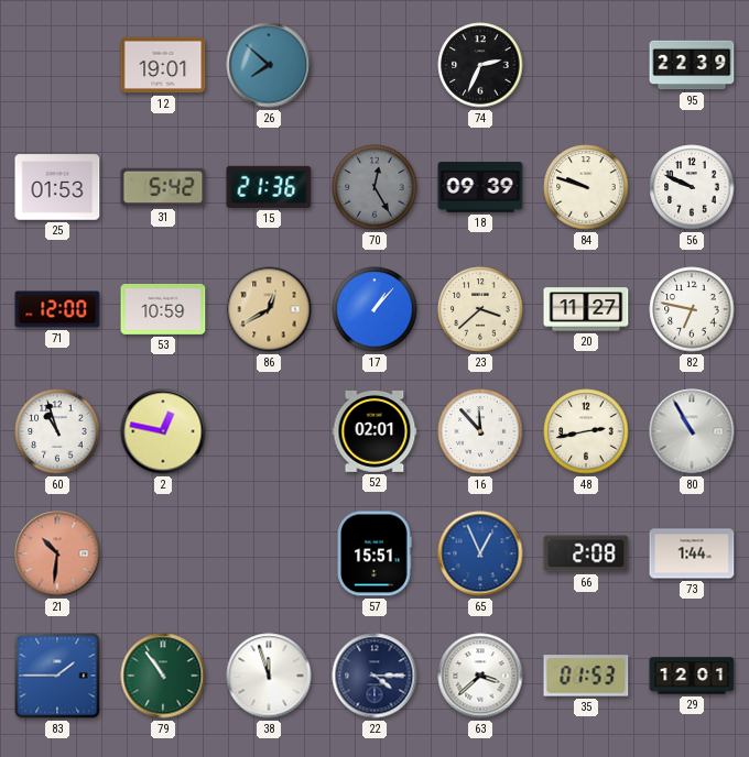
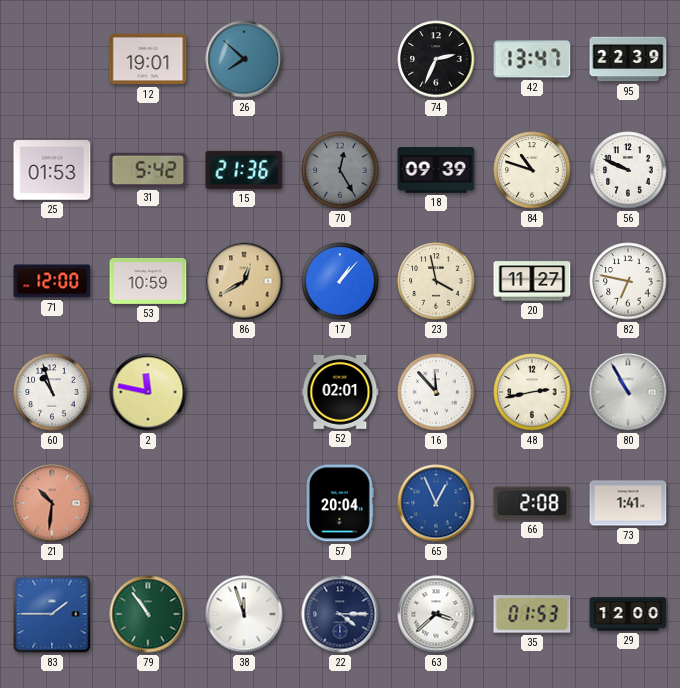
42: none -> 13:47 (532, 59)
84: 9:48 -> 10:48 (532, 170)
23: 3:38 -> 3:58 (436, 281)
2: 12:47 -> 11:47 (148, 392)
57: 15:51 -> 20:04 (340, 503)
73: 1:44 -> 1:41 (628, 503)
29: 12:01 -> 12:00 (628, 614)
